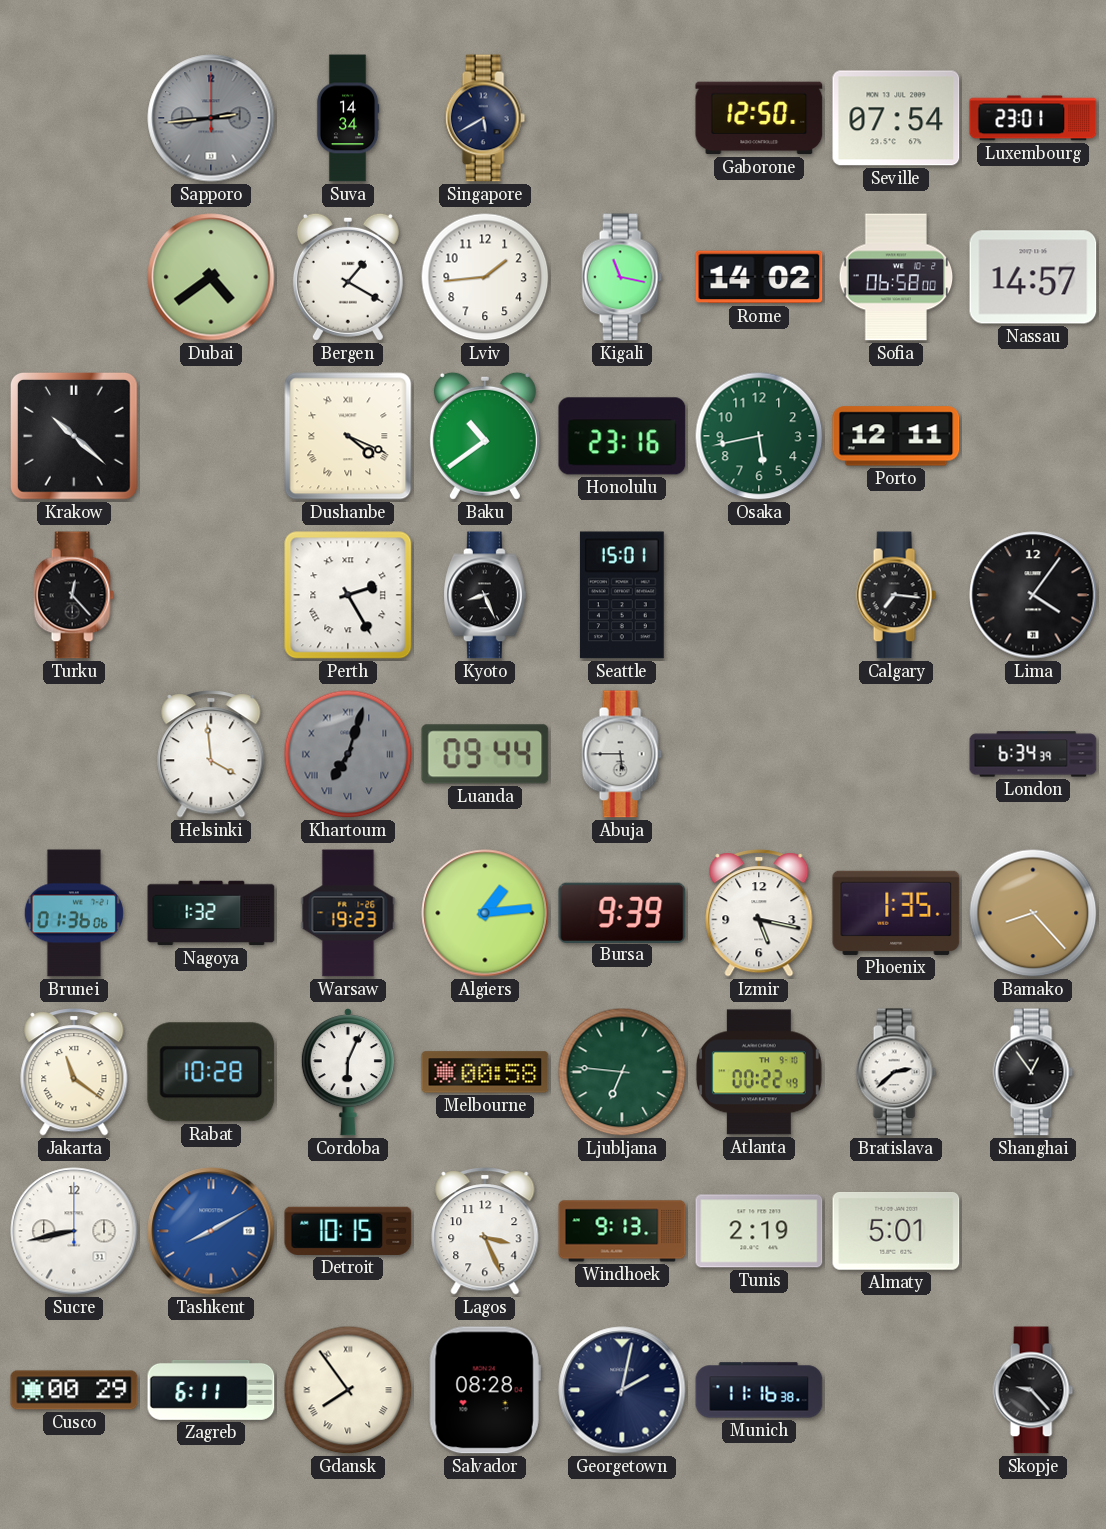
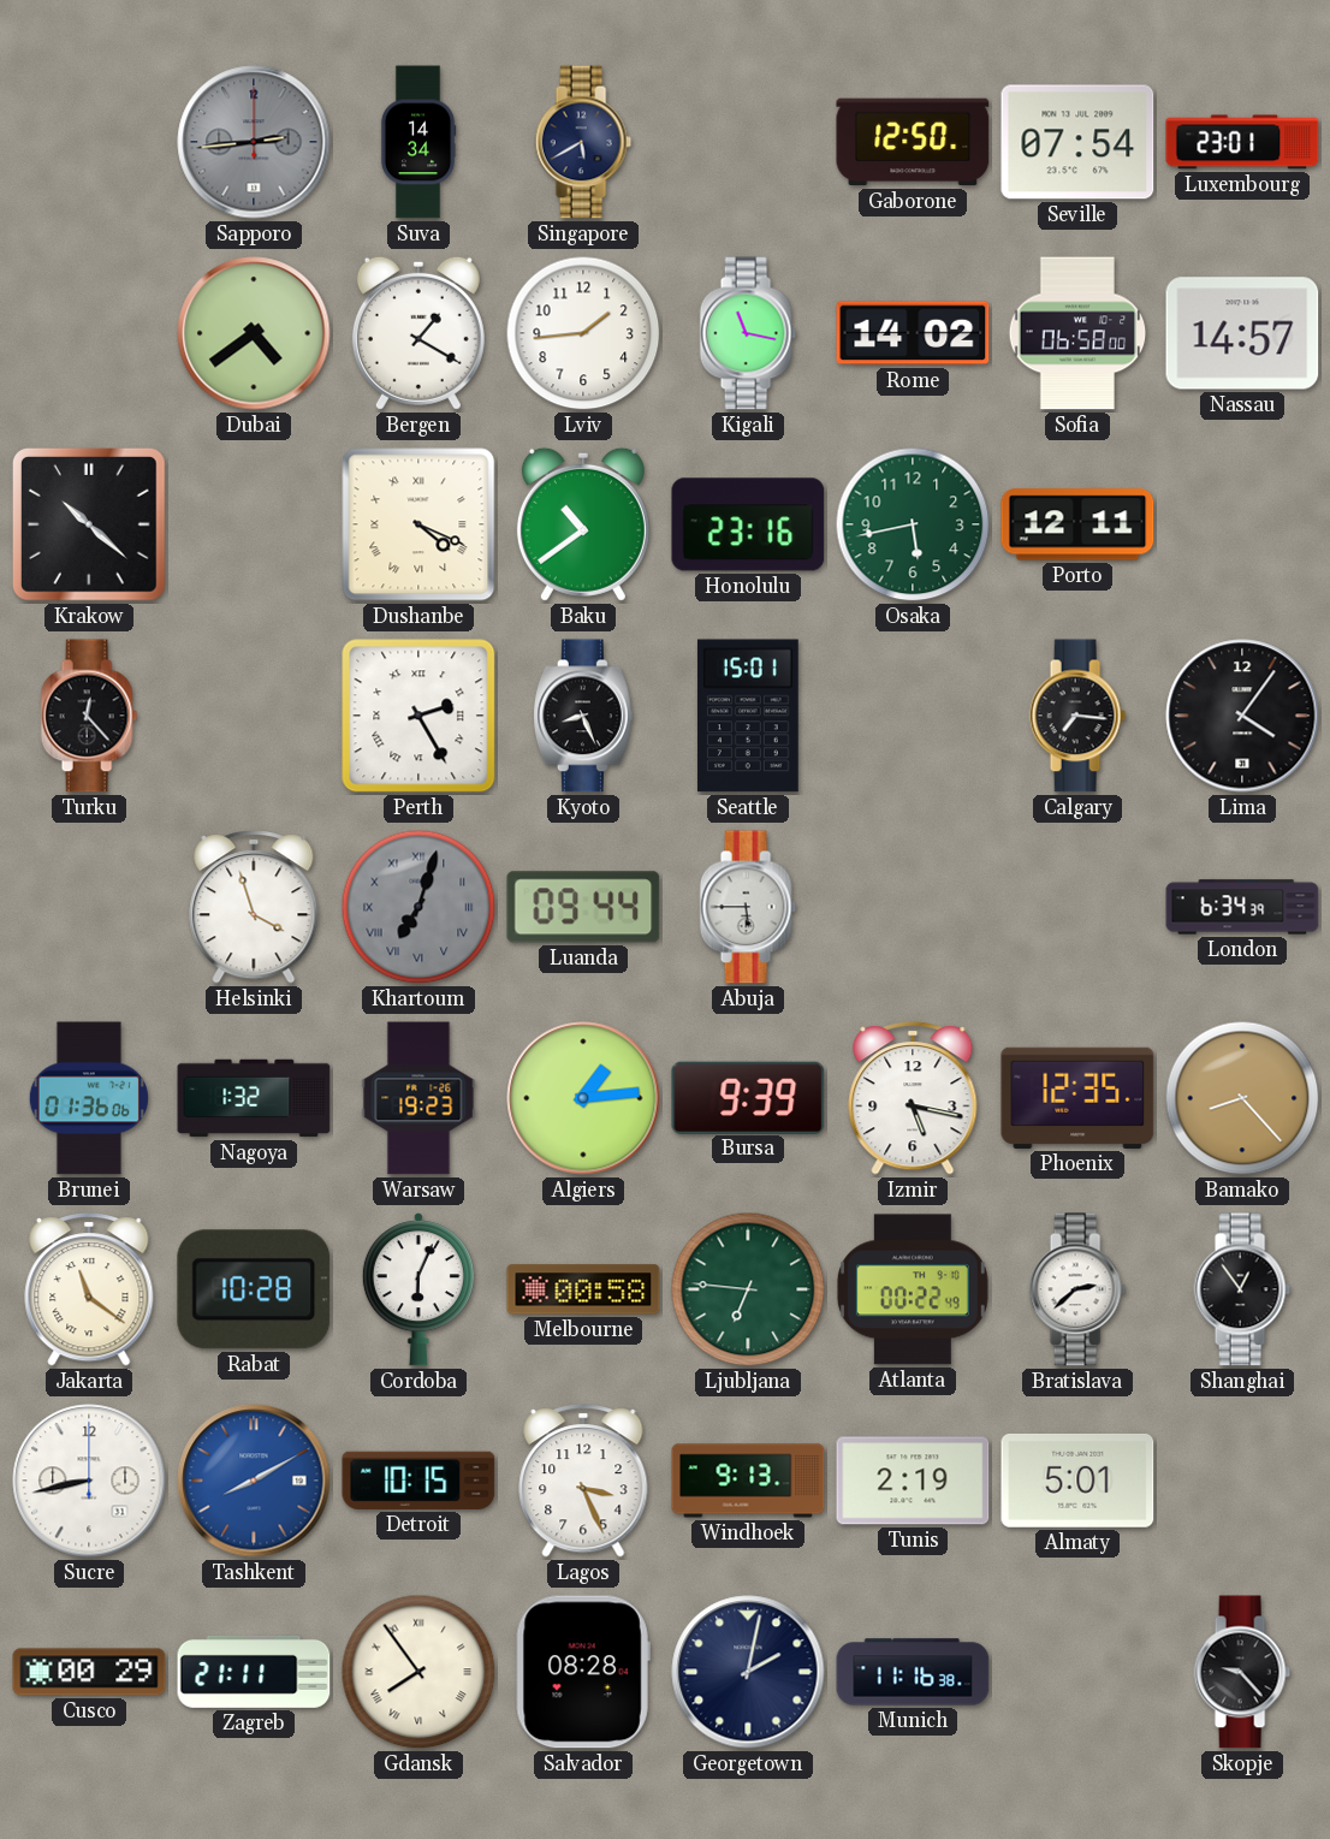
Helsinki: 3:59 -> 3:57 (254, 907)
Phoenix: 1:35 -> 12:35 (1077, 1098)
Zagreb: 6:11 -> 21:11 (254, 1672)
